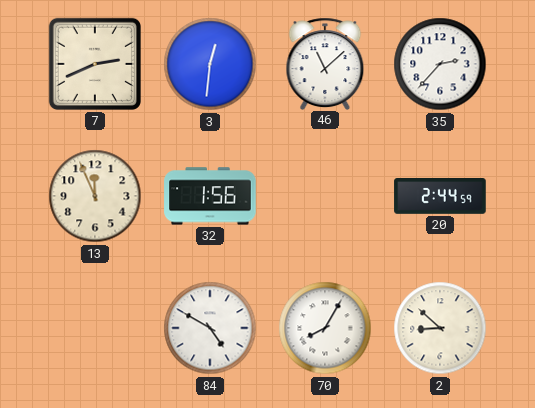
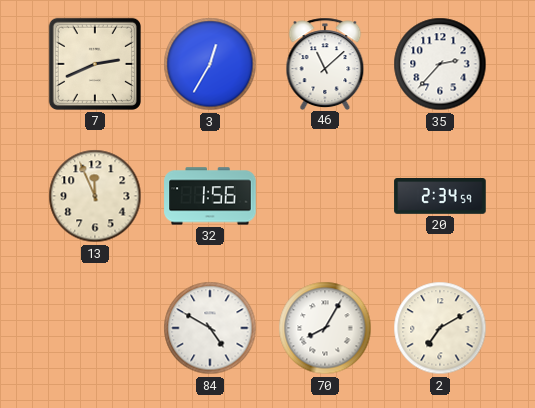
3: 12:31 -> 12:35 (210, 64)
20: 2:44 -> 2:34 (440, 196)
2: 8:52 -> 7:10 (440, 328)
